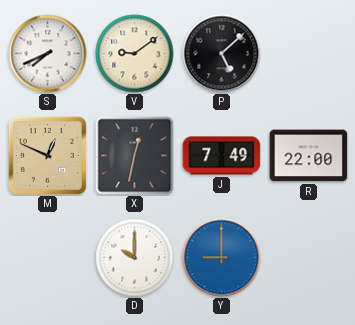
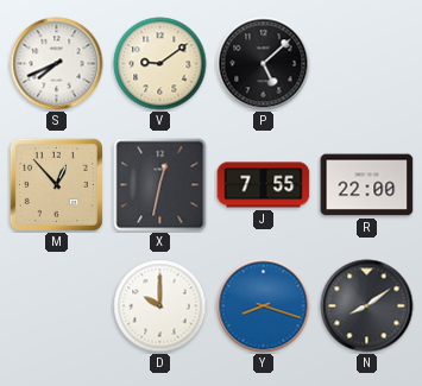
M: 12:49 -> 12:53 (56, 184)
J: 7:49 -> 7:55 (264, 185)
Y: 9:00 -> 8:18 (264, 306)
N: none -> 8:09 (367, 306)
